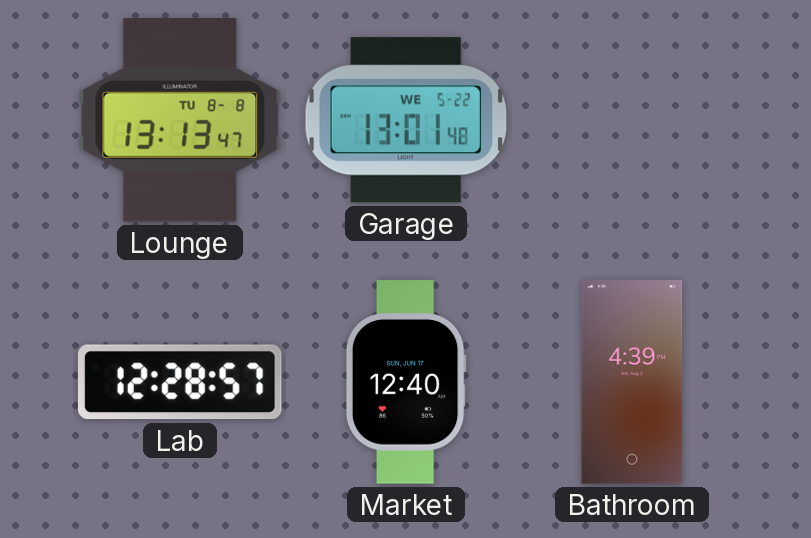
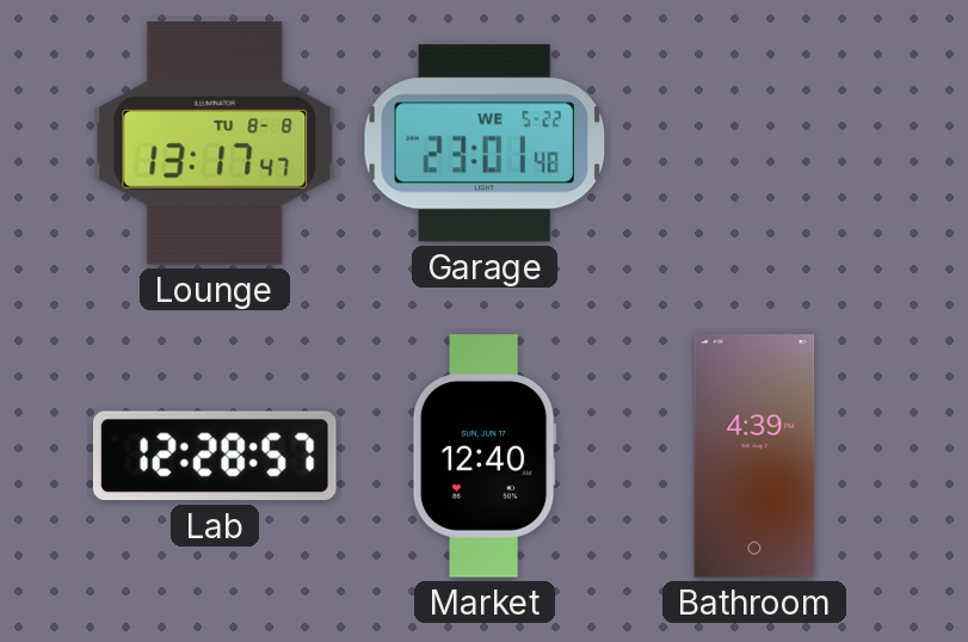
Lounge: 13:13 -> 13:17 (215, 143)
Garage: 13:01 -> 23:01 (483, 143)
